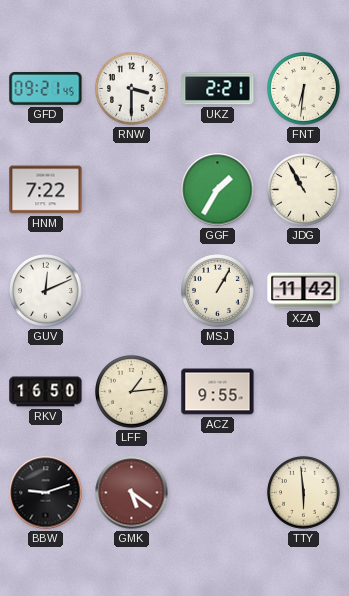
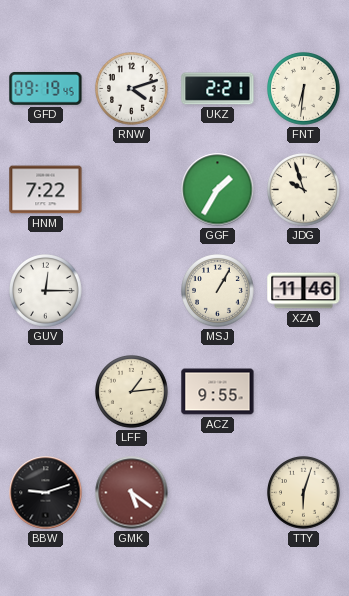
GFD: 09:21 -> 09:19 (46, 88)
RNW: 3:30 -> 4:12 (132, 89)
JDG: 10:55 -> 9:57 (304, 190)
GUV: 12:11 -> 12:15 (46, 291)
XZA: 11:42 -> 11:46 (304, 291)
RKV: 16:50 -> none (46, 392)
TTY: 5:59 -> 6:03 (304, 493)
